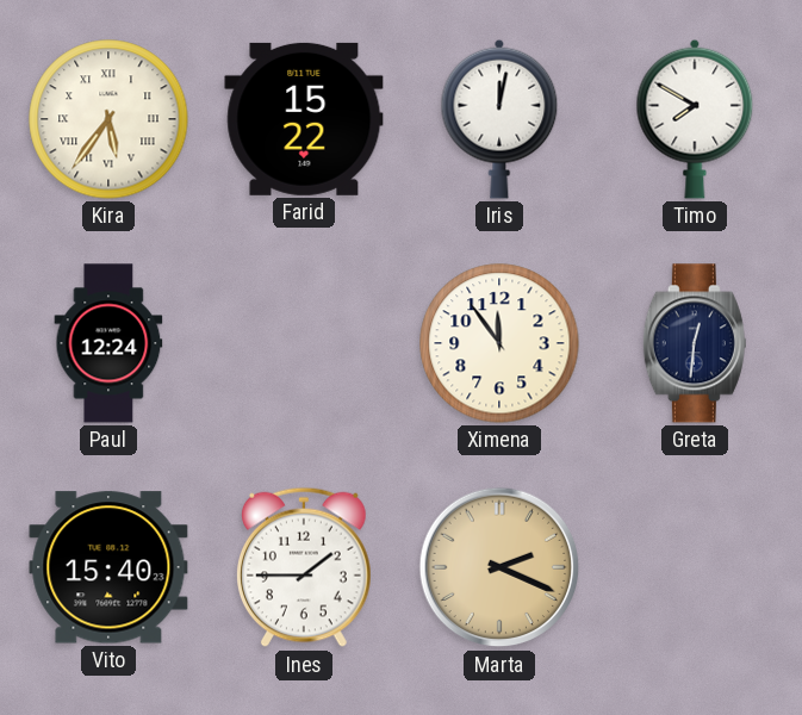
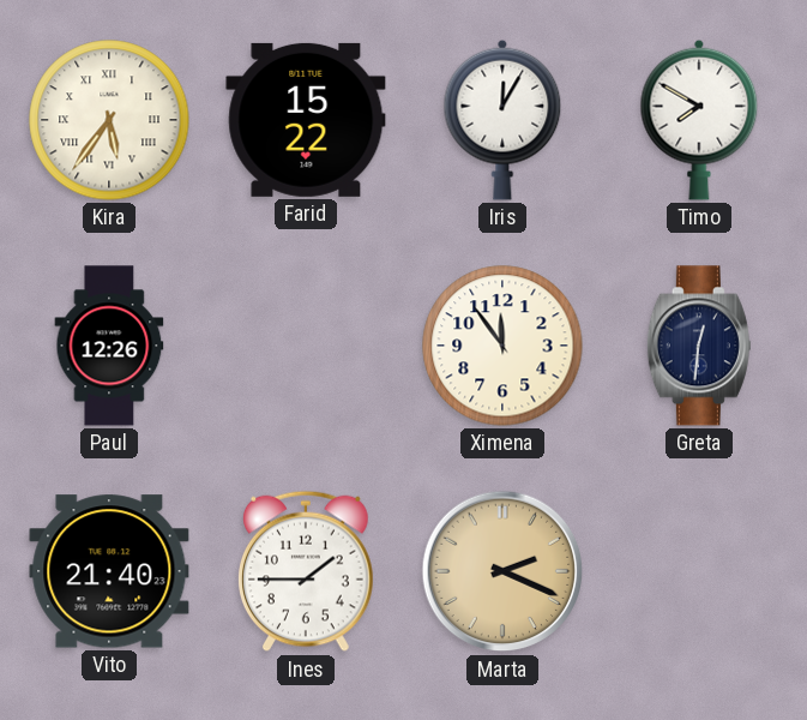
Iris: 12:02 -> 12:05 (502, 120)
Paul: 12:24 -> 12:26 (109, 346)
Vito: 15:40 -> 21:40 (109, 571)
